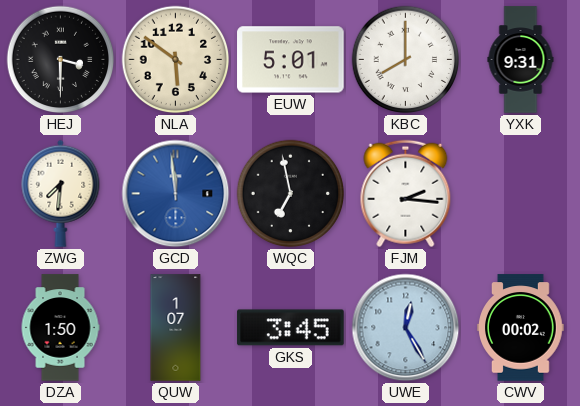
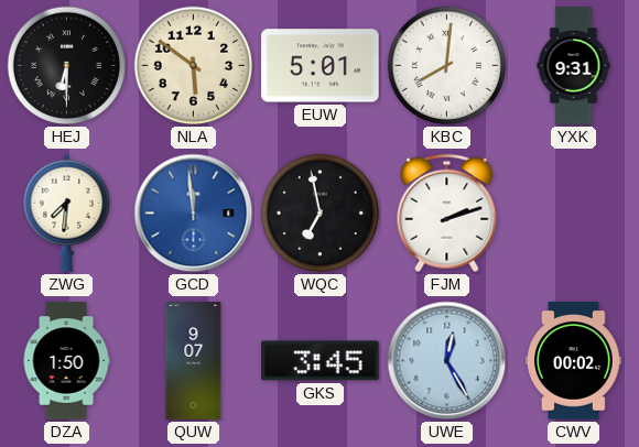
HEJ: 3:30 -> 6:30 (67, 66)
KBC: 8:00 -> 8:01 (447, 66)
FJM: 2:16 -> 2:12 (447, 214)
QUW: 1:07 -> 9:07 (194, 361)
